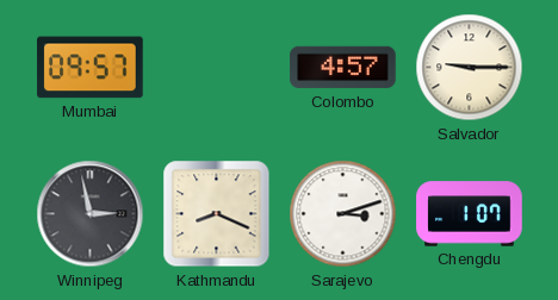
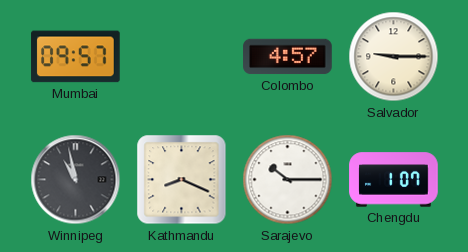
Winnipeg: 2:58 -> 10:58 (76, 180)
Sarajevo: 3:12 -> 10:15 (288, 180)
